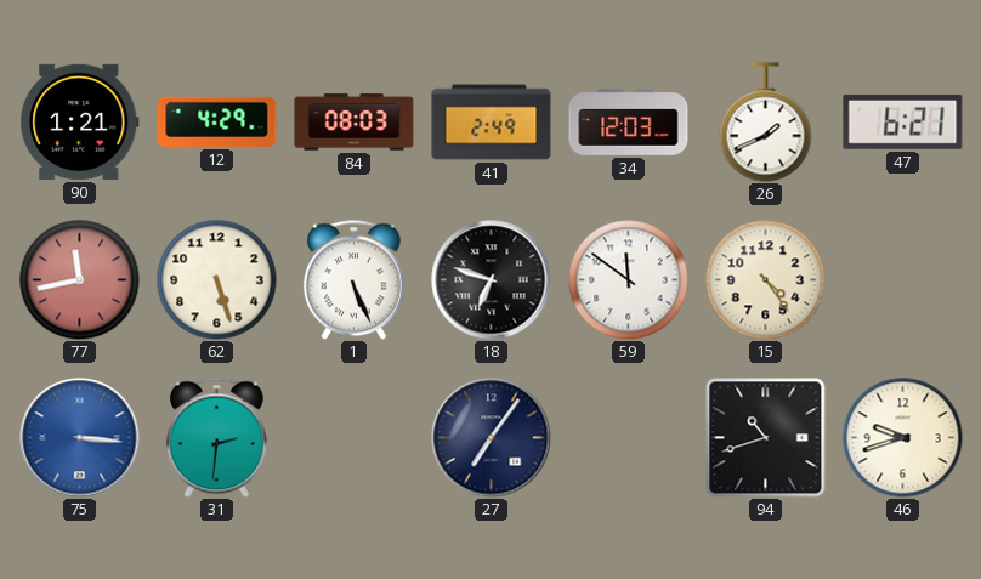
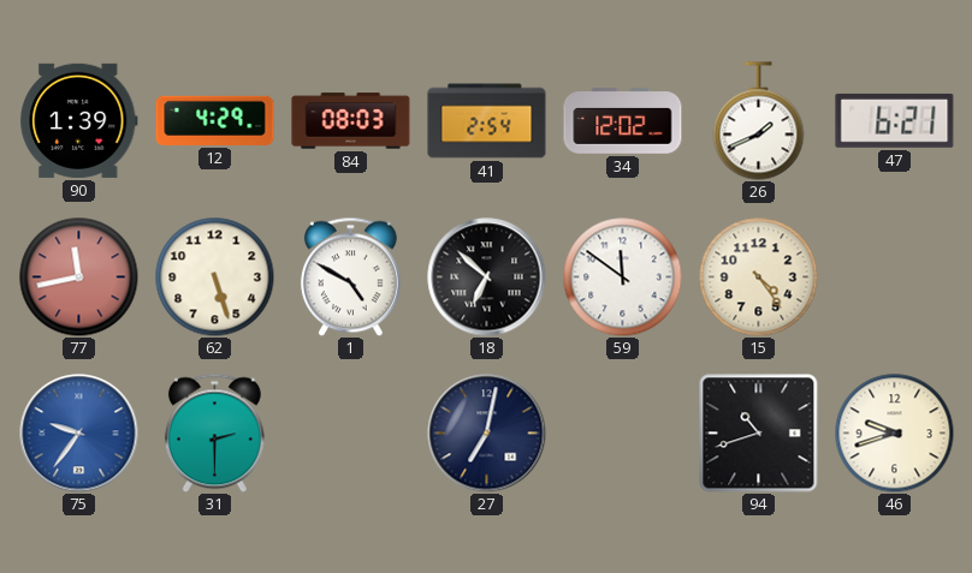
90: 1:21 -> 1:39 (79, 120)
41: 2:49 -> 2:54 (487, 121)
34: 12:03 -> 12:02 (623, 121)
1: 5:26 -> 4:50 (350, 276)
18: 6:48 -> 6:52 (487, 277)
75: 3:16 -> 9:36 (79, 434)
31: 2:31 -> 2:30 (214, 432)
27: 7:06 -> 7:02 (487, 434)
